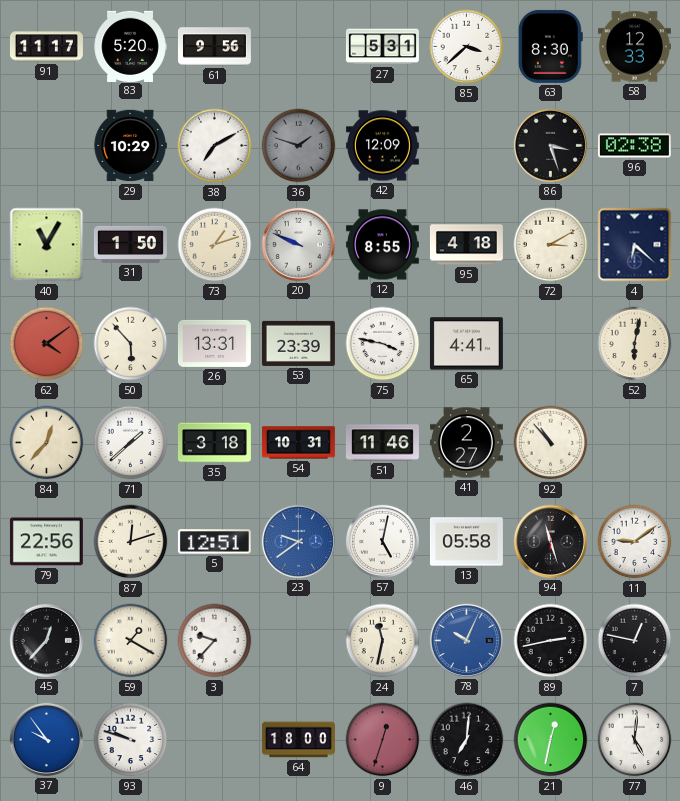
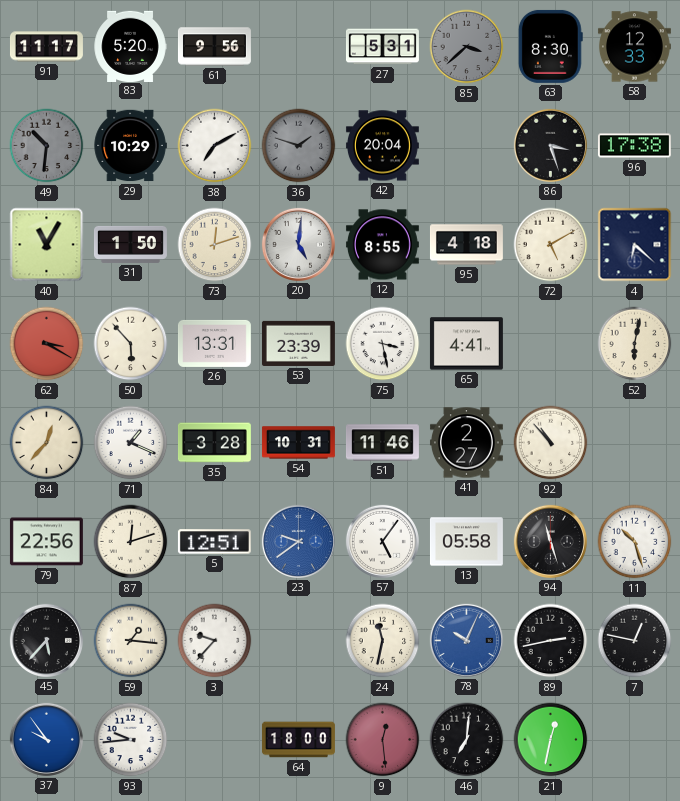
85 dial: white -> grey (467, 47)
49: none -> 10:31 (47, 146)
42: 12:09 -> 20:04 (382, 146)
96: 02:38 -> 17:38 (634, 146)
73: 1:12 -> 12:12 (215, 245)
20: 9:49 -> 5:01 (298, 244)
72: 3:10 -> 5:10 (551, 245)
62: 4:09 -> 3:20 (47, 344)
75: 3:47 -> 3:28 (383, 344)
71: 1:38 -> 1:19 (131, 443)
35: 3:18 -> 3:28 (214, 443)
57: 5:02 -> 5:06 (382, 541)
11: 9:09 -> 10:27 (635, 542)
45: 12:37 -> 5:37 (46, 640)
59: 1:20 -> 1:16 (131, 641)
93: 9:48 -> 9:44 (131, 740)
9: 12:33 -> 12:29 (383, 740)
77: 5:01 -> none (635, 740)
